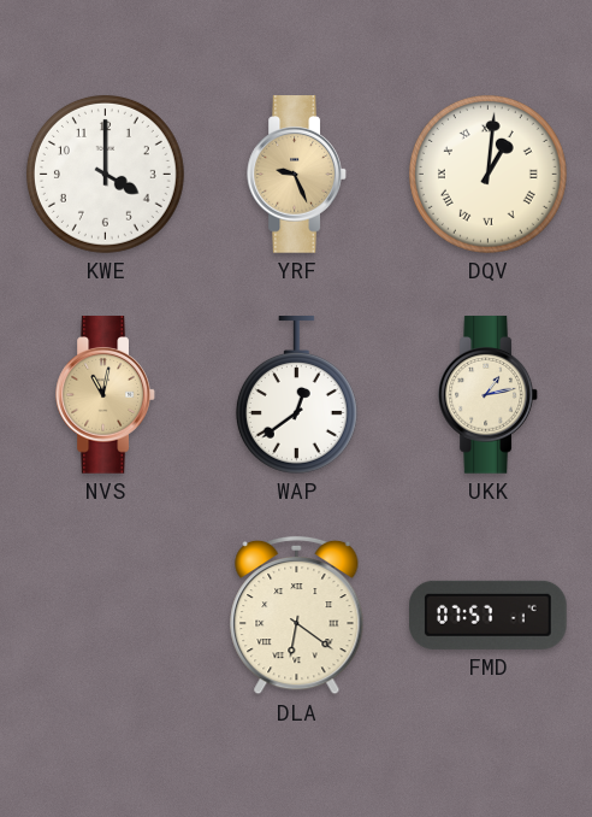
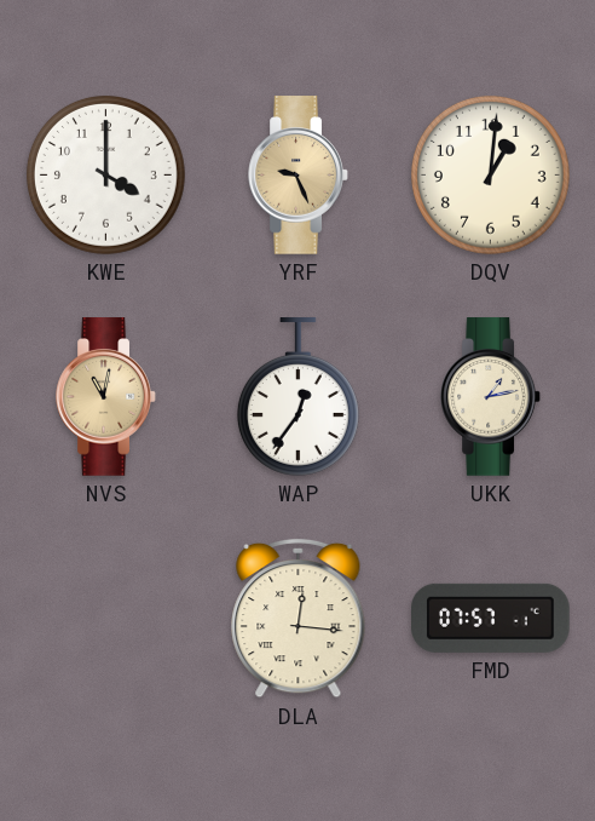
DQV numerals: Roman -> Arabic (490, 174)
WAP: 12:39 -> 12:36 (297, 397)
DLA: 6:21 -> 12:16 (299, 619)
